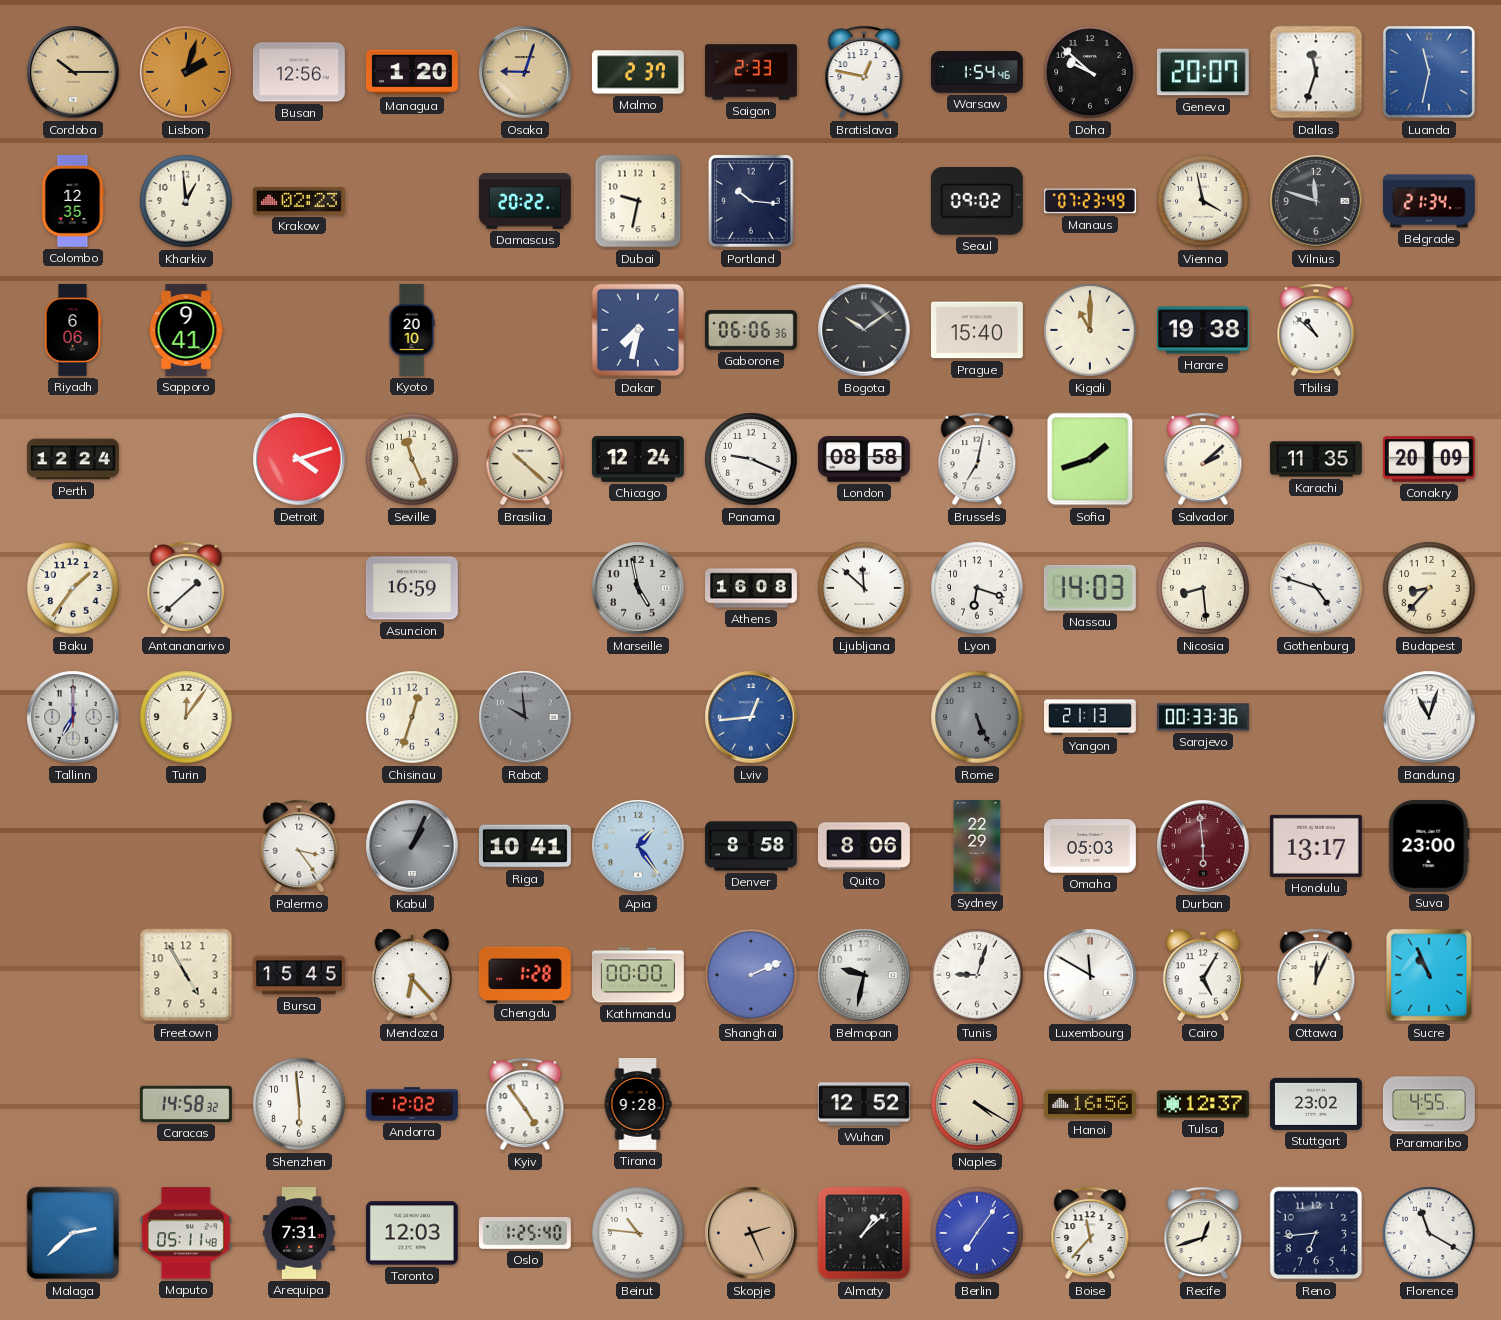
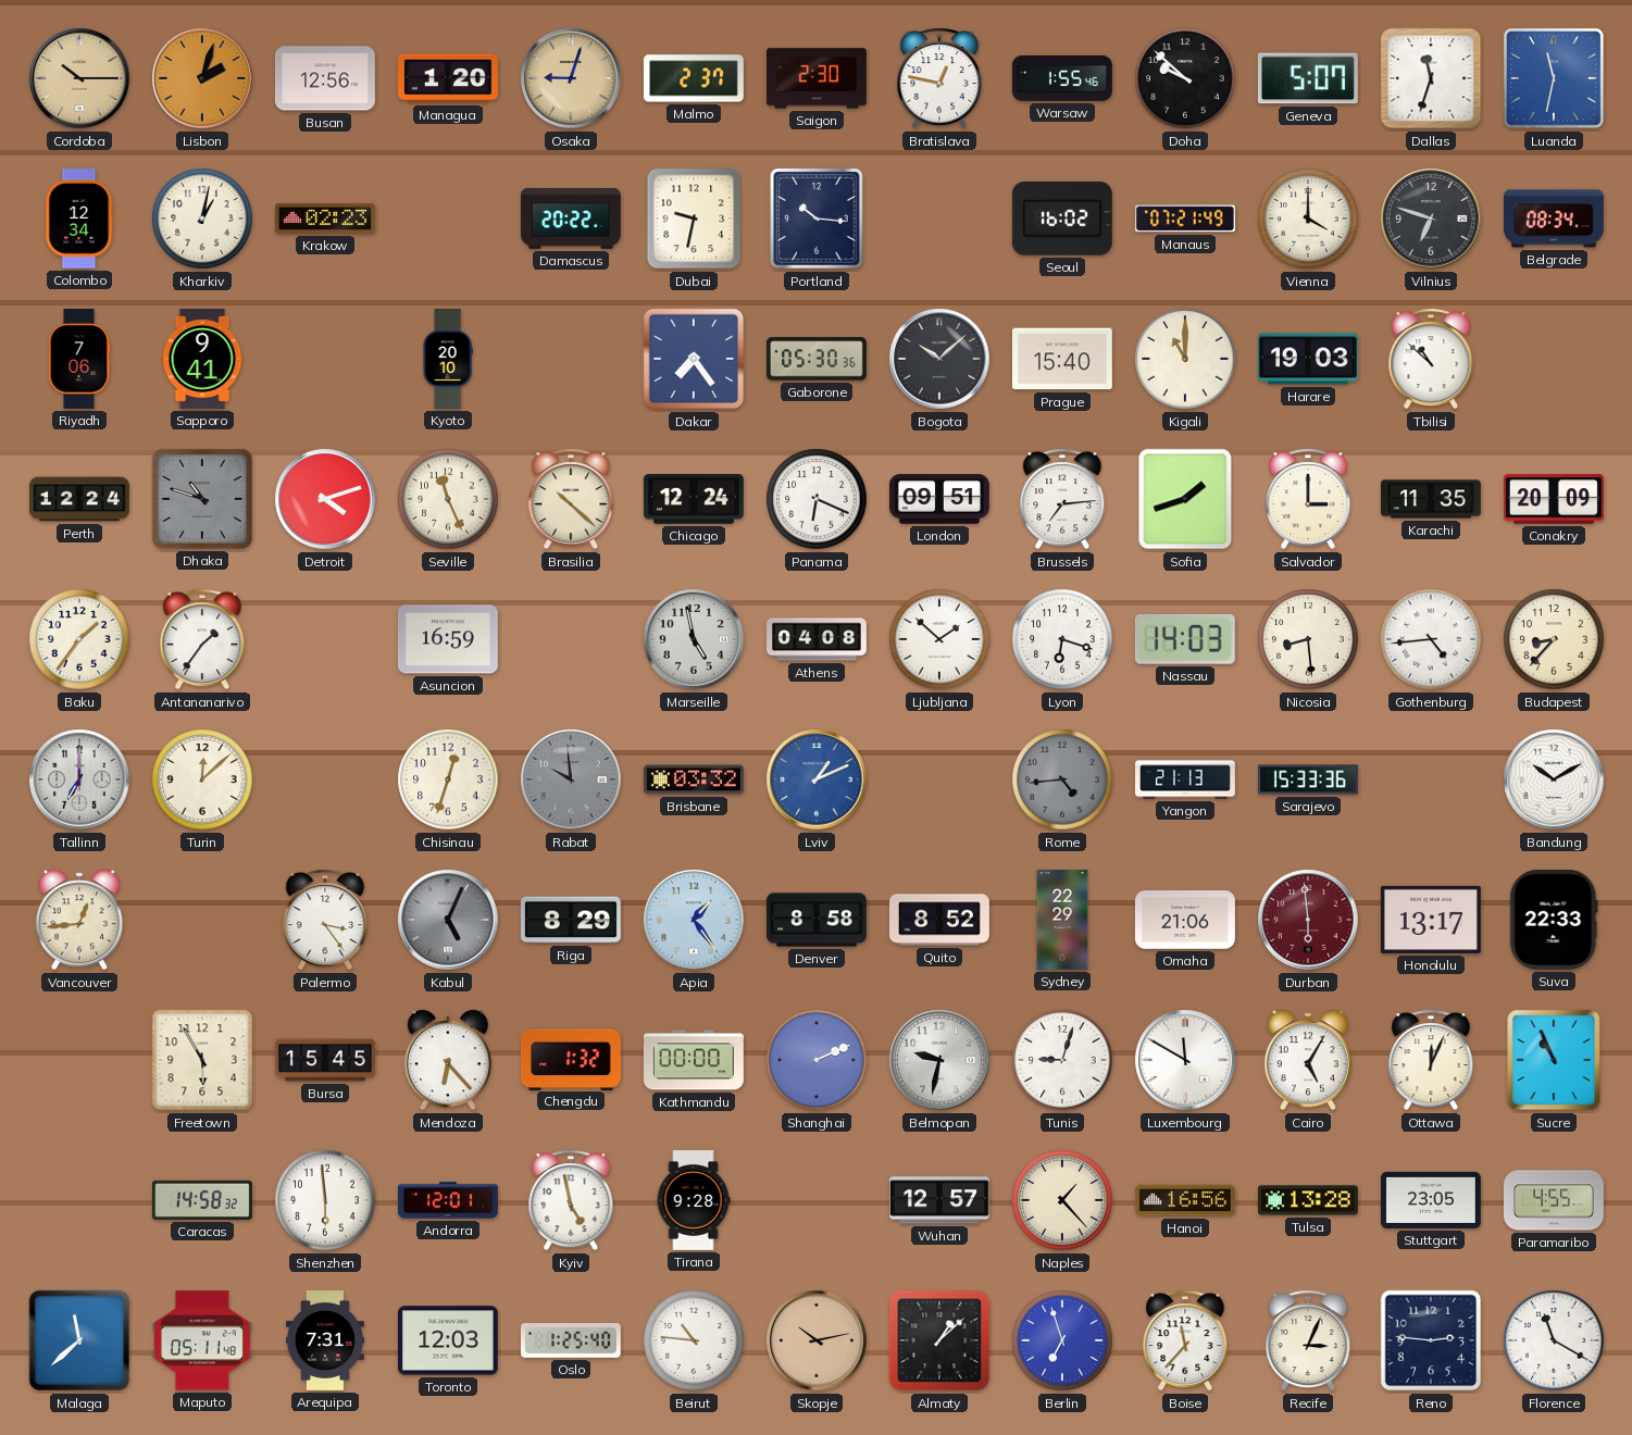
Saigon: 2:33 -> 2:30 (818, 78)
Warsaw: 1:54 -> 1:55 (1062, 78)
Geneva: 20:07 -> 5:07 (1308, 78)
Colombo: 12:35 -> 12:34 (79, 219)
Kharkiv: 12:59 -> 1:02 (202, 219)
Seoul: 09:02 -> 16:02 (1062, 219)
Manaus: 07:23 -> 07:21 (1185, 219)
Vienna: 3:58 -> 4:00 (1308, 219)
Vilnius: 11:48 -> 6:48 (1431, 219)
Belgrade: 21:34 -> 08:34 (1554, 219)
Riyadh: 6:06 -> 7:06 (79, 359)
Dakar: 7:32 -> 7:24 (694, 359)
Gaborone: 06:06 -> 05:30 (817, 359)
Bogota: 10:09 -> 10:08 (939, 359)
Harare: 19:38 -> 19:03 (1308, 359)
Dhaka: none -> 10:48 (202, 499)
Panama: 9:19 -> 6:19 (817, 499)
London: 08:58 -> 09:51 (939, 499)
Brussels: 7:02 -> 7:14 (1062, 499)
Salvador: 2:08 -> 3:00 (1308, 499)
Antananarivo: 1:38 -> 1:36 (202, 639)
Athens: 16:08 -> 04:08 (818, 639)
Ljubljana: 11:52 -> 1:52 (939, 639)
Gothenburg: 4:48 -> 4:44 (1431, 639)
Turin: 12:06 -> 12:08 (202, 779)
Brisbane: none -> 03:32 (694, 779)
Lviv: 12:44 -> 1:11 (817, 779)
Rome: 5:26 -> 4:44 (1062, 779)
Sarajevo: 00:33 -> 15:33 (1308, 779)
Bandung: 11:03 -> 10:10 (1554, 779)
Vancouver: none -> 12:44 (79, 920)
Kabul: 1:04 -> 5:04 (448, 920)
Riga: 10:41 -> 8:29 (571, 920)
Quito: 8:06 -> 8:52 (939, 920)
Omaha: 05:03 -> 21:06 (1185, 920)
Suva: 23:00 -> 22:33 (1554, 920)
Freetown: 4:55 -> 5:55 (202, 1060)
Chengdu: 1:28 -> 1:32 (571, 1059)
Andorra: 12:02 -> 12:01 (448, 1200)
Kyiv: 4:54 -> 4:58 (571, 1200)
Wuhan: 12:52 -> 12:57 (939, 1200)
Naples: 4:20 -> 1:23 (1062, 1200)
Tulsa: 12:37 -> 13:28 (1308, 1200)
Stuttgart: 23:02 -> 23:05 (1431, 1200)
Malaga: 2:38 -> 11:38 (79, 1340)
Skopje: 2:26 -> 10:13 (817, 1340)
Berlin: 7:06 -> 6:57 (1062, 1340)
Recife: 12:42 -> 3:04 (1308, 1340)
Reno: 6:44 -> 2:46 (1431, 1340)
